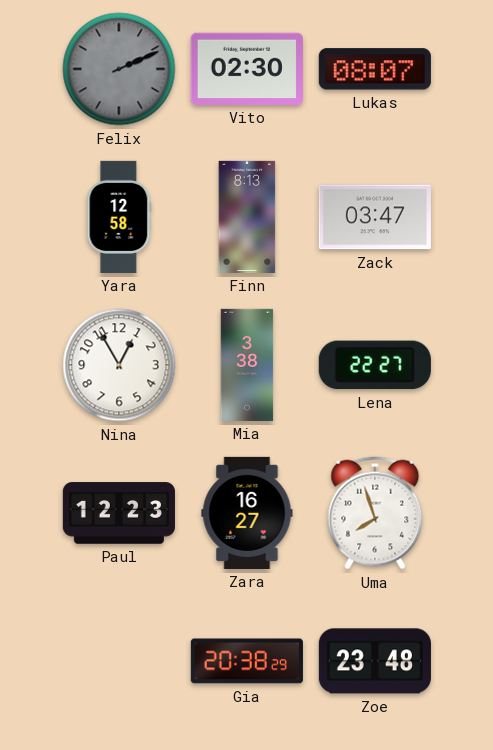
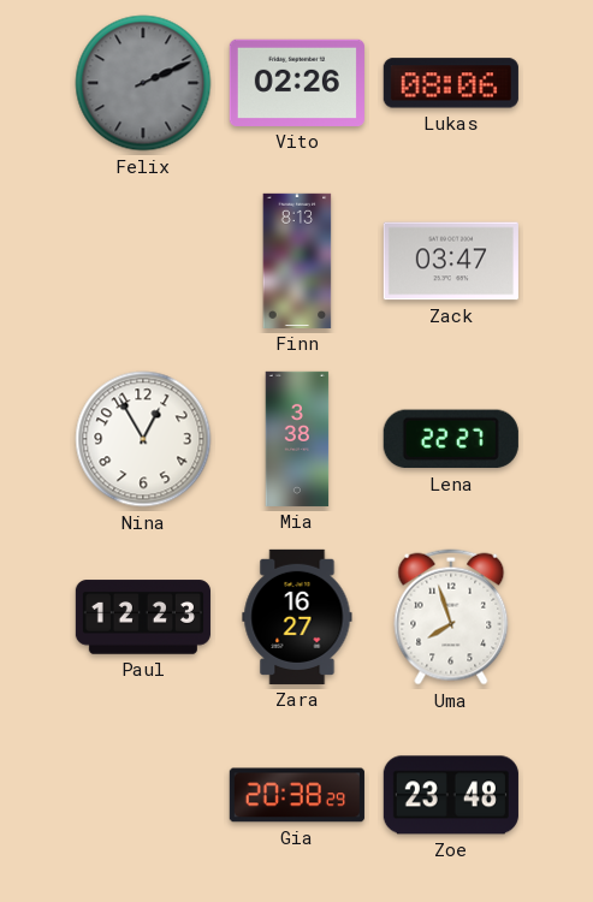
Vito: 02:30 -> 02:26 (297, 83)
Lukas: 08:07 -> 08:06 (451, 83)
Yara: 12:58 -> none (119, 217)
